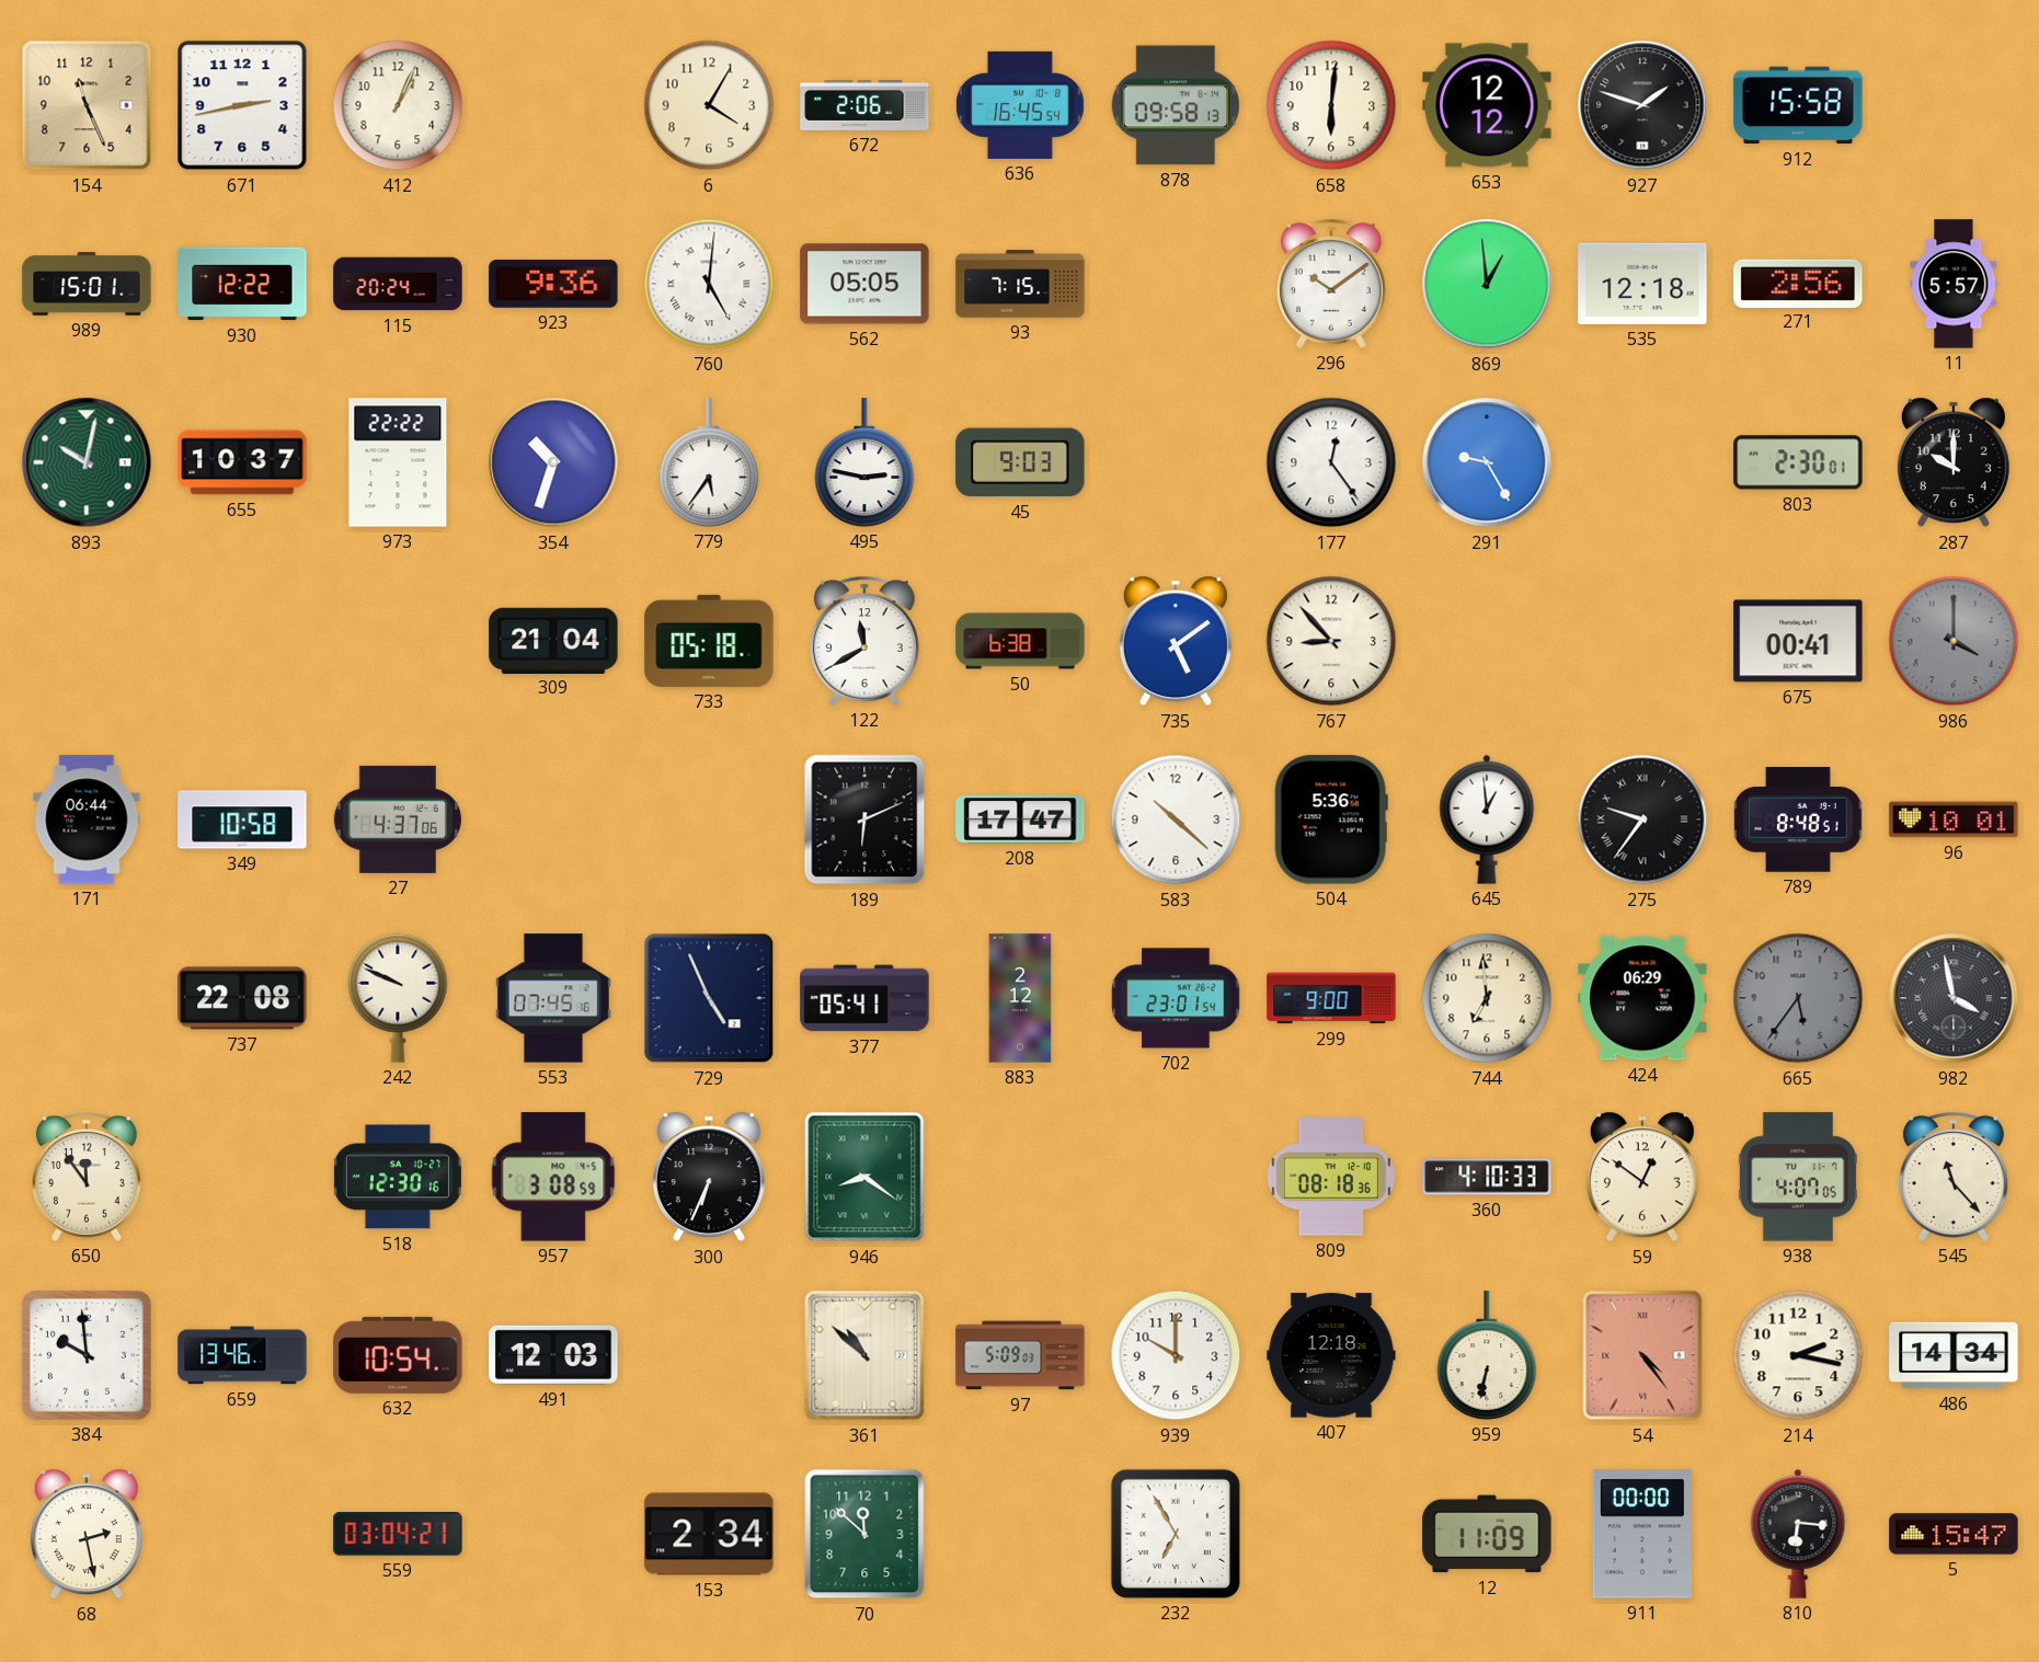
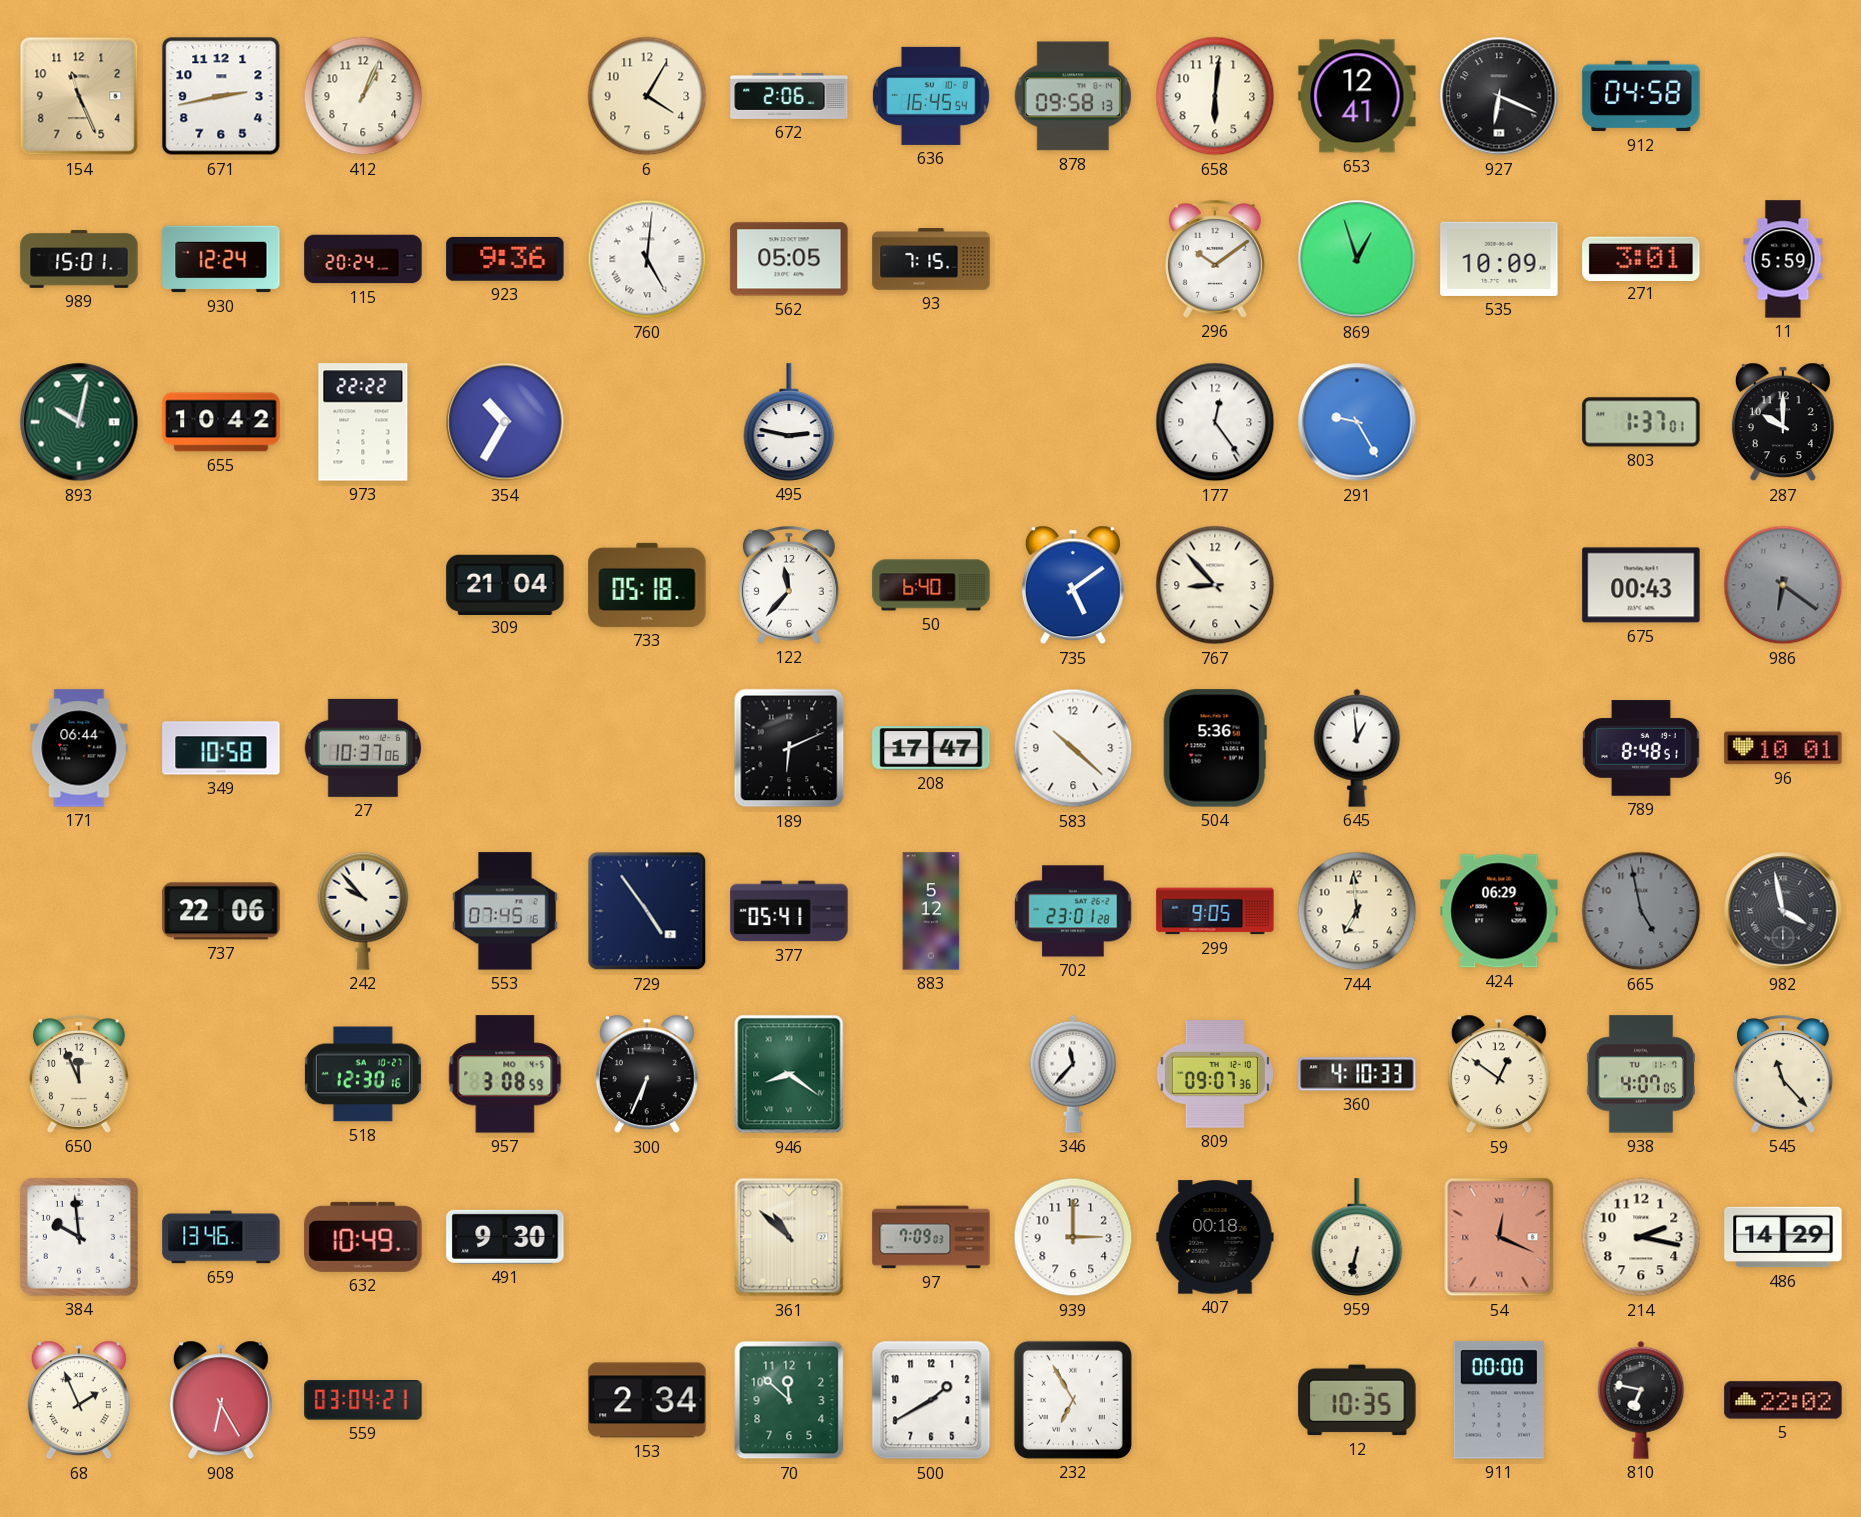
653: 12:12 -> 12:41 (1357, 96)
927: 1:48 -> 6:19 (1499, 96)
912: 15:58 -> 04:58 (1641, 96)
930: 12:22 -> 12:24 (221, 259)
869: 12:59 -> 12:57 (1357, 259)
535: 12:18 -> 10:09 (1499, 259)
271: 2:56 -> 3:01 (1641, 258)
11: 5:57 -> 5:59 (1783, 259)
655: 10:37 -> 10:42 (221, 422)
354: 10:33 -> 10:35 (505, 422)
779: 5:36 -> none (709, 462)
45: 9:03 -> none (1020, 462)
803: 2:30 -> 1:37 (1641, 422)
122: 11:40 -> 11:37 (790, 585)
50: 6:38 -> 6:40 (931, 585)
675: 00:41 -> 00:43 (1641, 585)
986: 4:00 -> 6:21 (1783, 585)
27: 4:37 -> 10:37 (363, 748)
275: 9:36 -> none (1642, 819)
737: 22:08 -> 22:06 (221, 911)
242: 9:49 -> 9:53 (363, 911)
729: 4:56 -> 4:54 (647, 911)
883: 2:12 -> 5:12 (931, 911)
702: 23:01:54 -> 23:01:28 (1073, 911)
299: 9:00 -> 9:05 (1215, 911)
665: 5:36 -> 4:58 (1641, 911)
650: 11:54 -> 11:56 (80, 1074)
346: none -> 11:37 (1073, 1074)
809: 08:18 -> 09:07 (1215, 1074)
632: 10:54 -> 10:49 (363, 1237)
491: 12:03 -> 9:30 (505, 1237)
97: 5:09 -> 7:09 (931, 1237)
939: 10:00 -> 3:00 (1073, 1237)
407: 12:18 -> 00:18 (1215, 1237)
54: 4:24 -> 12:19 (1499, 1237)
486: 14:34 -> 14:29 (1783, 1237)
68: 2:28 -> 1:56 (79, 1400)
908: none -> 6:25 (221, 1400)
500: none -> 1:40 (931, 1400)
12: 11:09 -> 10:35 (1357, 1400)
810: 6:16 -> 6:47 (1641, 1400)
5: 15:47 -> 22:02 (1783, 1400)
